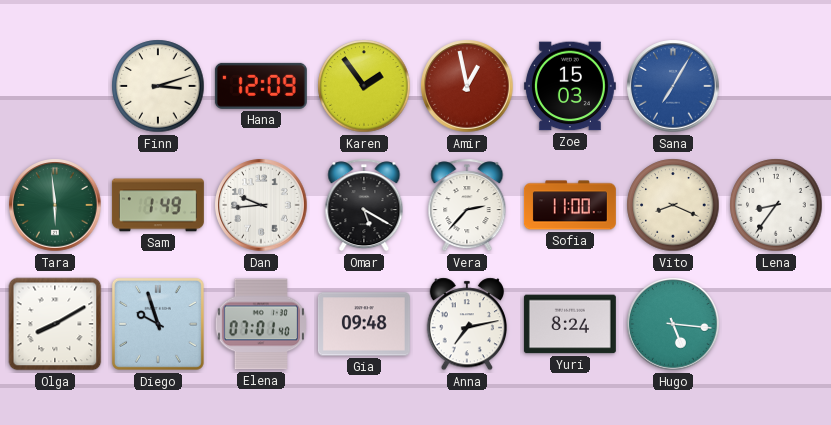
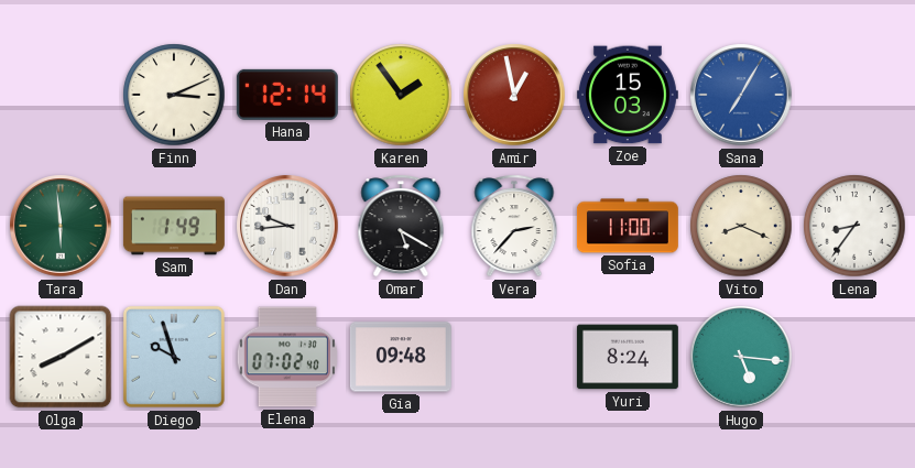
Finn: 3:12 -> 3:11 (174, 95)
Hana: 12:09 -> 12:14 (287, 95)
Elena: 07:01 -> 07:02 (287, 357)
Anna: 7:13 -> none (466, 324)
